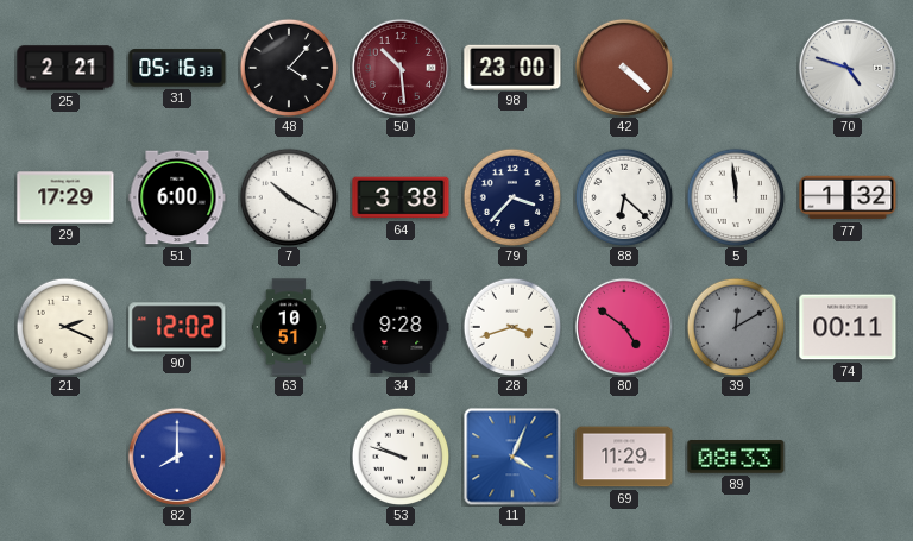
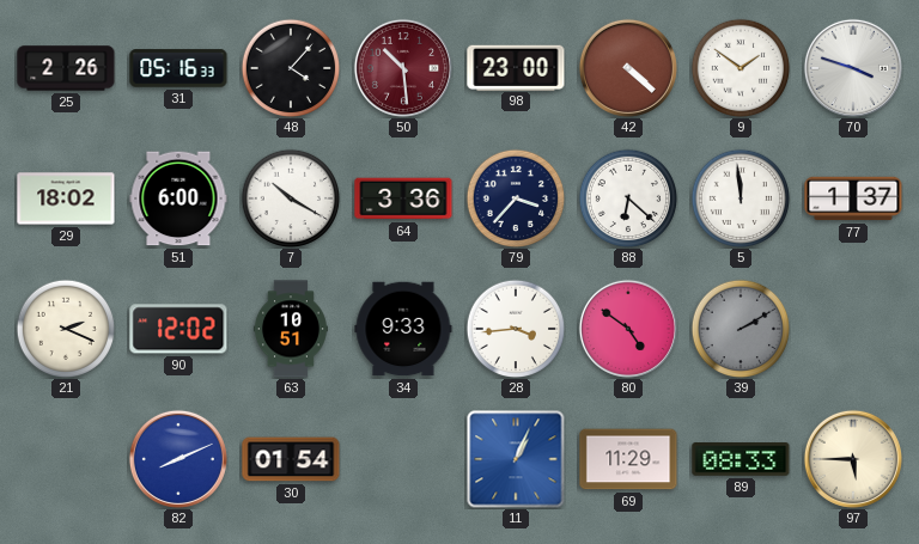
25: 2:21 -> 2:26 (66, 68)
9: none -> 1:51 (741, 68)
70: 4:48 -> 3:48 (853, 68)
29: 17:29 -> 18:02 (66, 198)
64: 3:38 -> 3:36 (403, 198)
77: 1:32 -> 1:37 (853, 198)
34: 9:28 -> 9:33 (403, 329)
28: 3:42 -> 3:44 (516, 329)
39: 12:10 -> 2:10 (741, 329)
74: 00:11 -> none (848, 327)
82: 8:00 -> 8:11 (178, 459)
30: none -> 01:54 (291, 459)
53: 9:48 -> none (401, 457)
11: 4:04 -> 1:04 (516, 459)
97: none -> 5:45 (853, 459)
